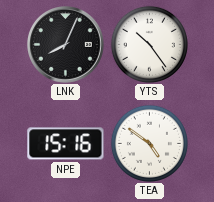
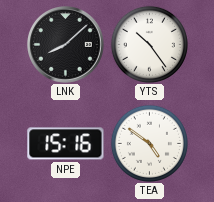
LNK: 8:04 -> 8:08 (66, 45)
